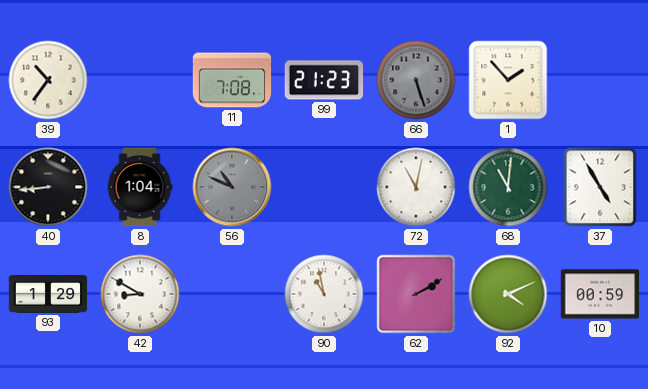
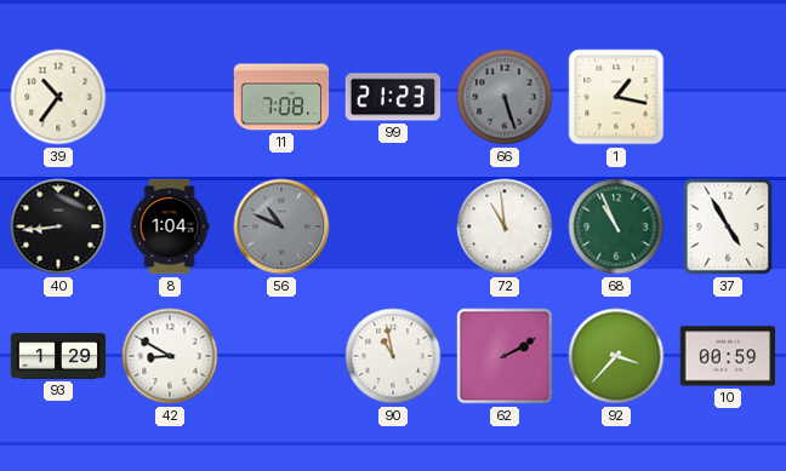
1: 1:53 -> 1:17 (616, 97)
72: 11:02 -> 10:59 (505, 226)
68: 11:01 -> 10:56 (616, 226)
92: 4:11 -> 3:37 (616, 356)
